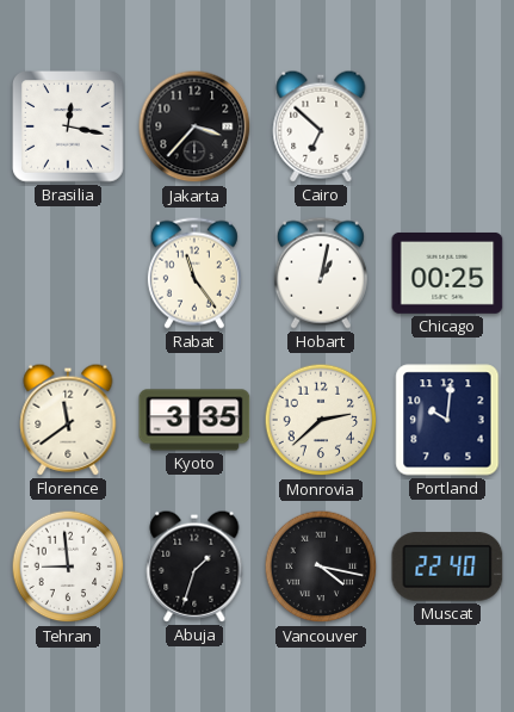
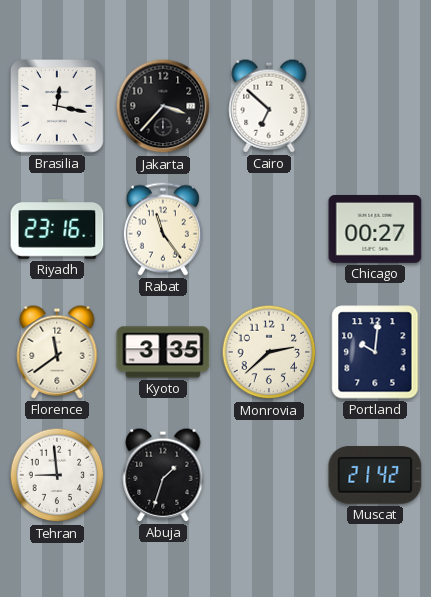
Riyadh: none -> 23:16 (57, 229)
Hobart: 1:02 -> none (321, 273)
Chicago: 00:25 -> 00:27 (375, 229)
Vancouver: 4:17 -> none (321, 566)
Muscat: 22:40 -> 21:42 (375, 475)
